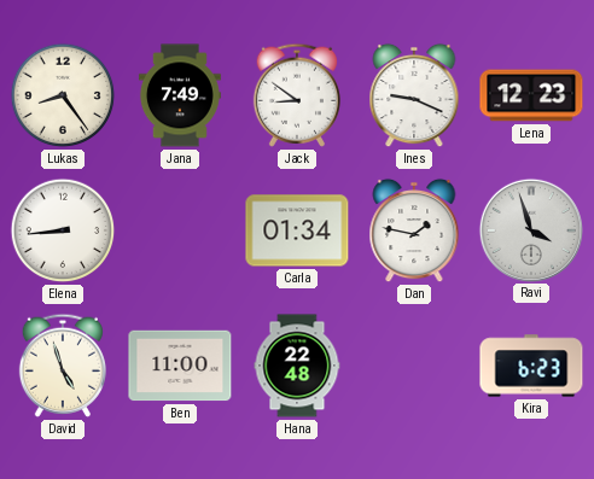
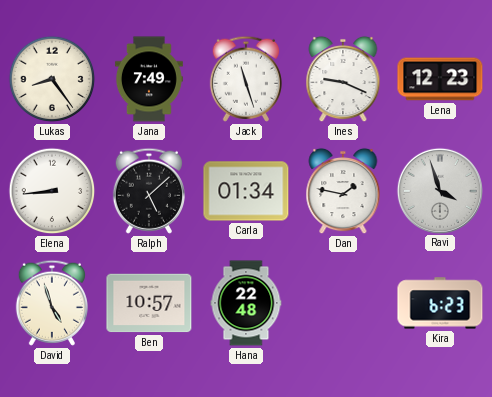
Jack: 8:51 -> 11:27 (246, 79)
Ralph: none -> 5:08 (149, 191)
Ben: 11:00 -> 10:57 (149, 303)
